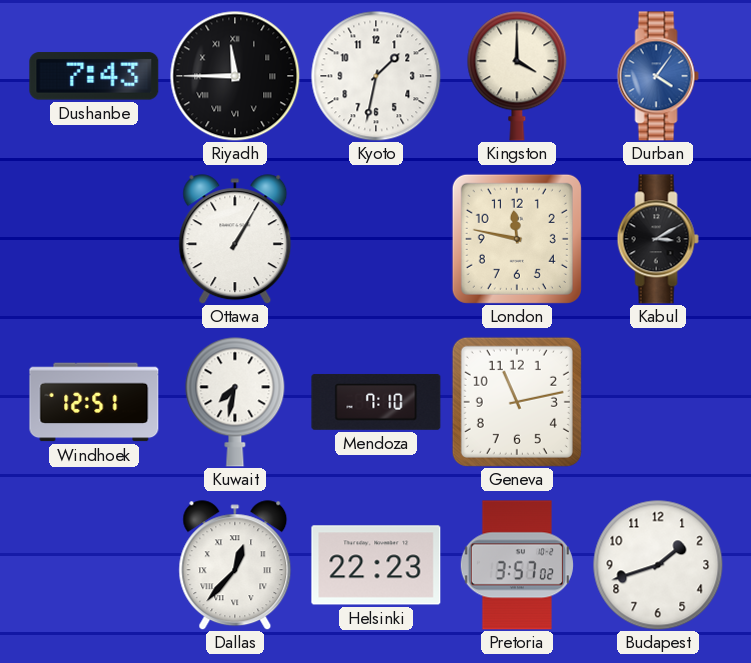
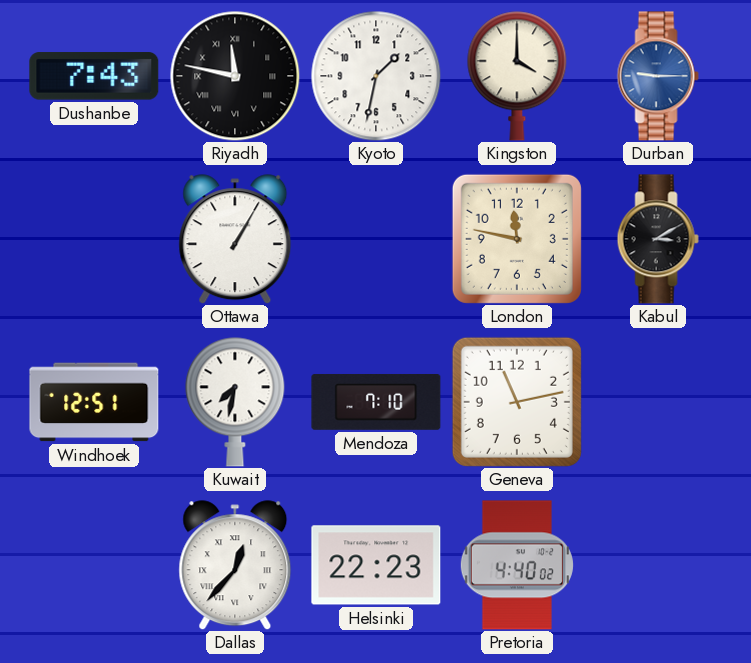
Riyadh: 11:45 -> 11:47 (235, 76)
Durban: 4:06 -> 9:15 (658, 76)
Pretoria: 3:57 -> 4:40 (517, 565)
Budapest: 1:42 -> none (658, 565)
